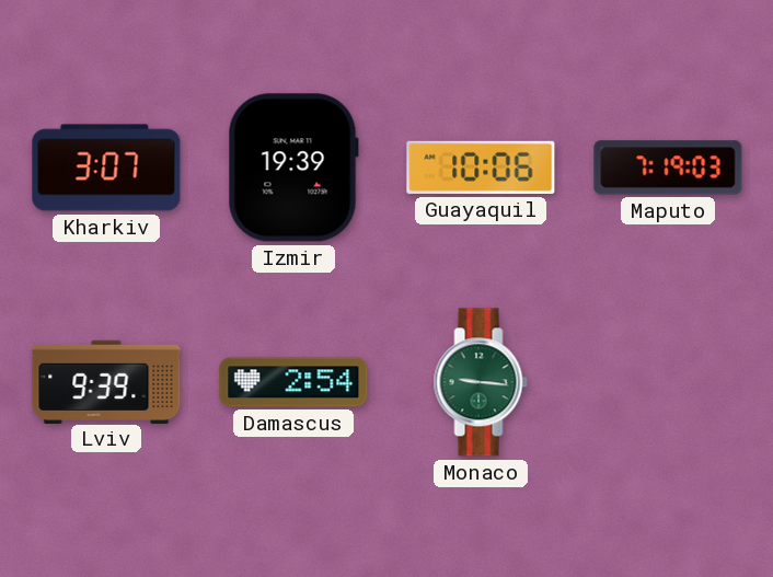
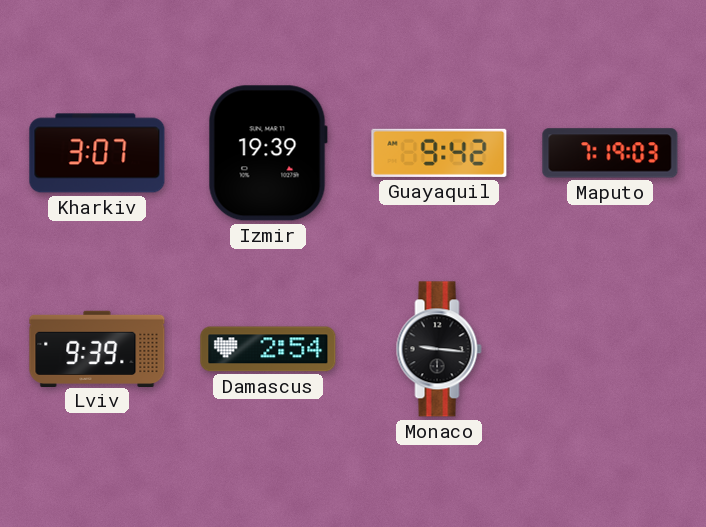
Guayaquil: 10:06 -> 9:42 (439, 153)
Monaco dial: green -> black (439, 349)
